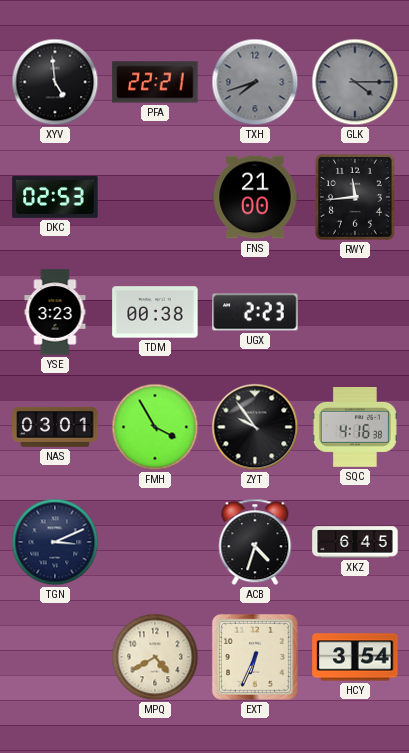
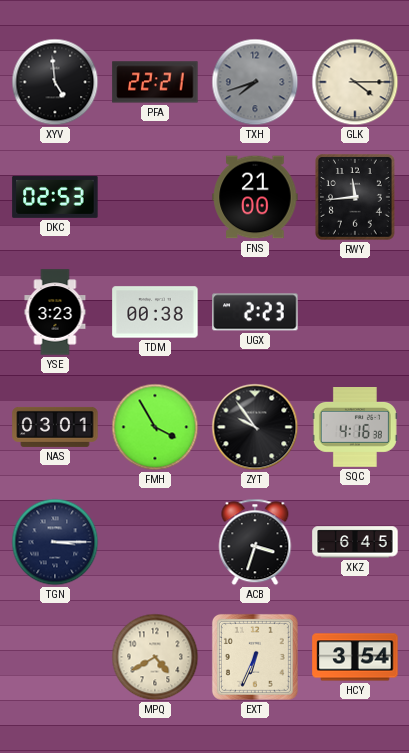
GLK dial: grey -> cream (355, 82)
TGN: 3:11 -> 3:15 (55, 542)
ACB: 4:33 -> 3:33 (255, 542)
